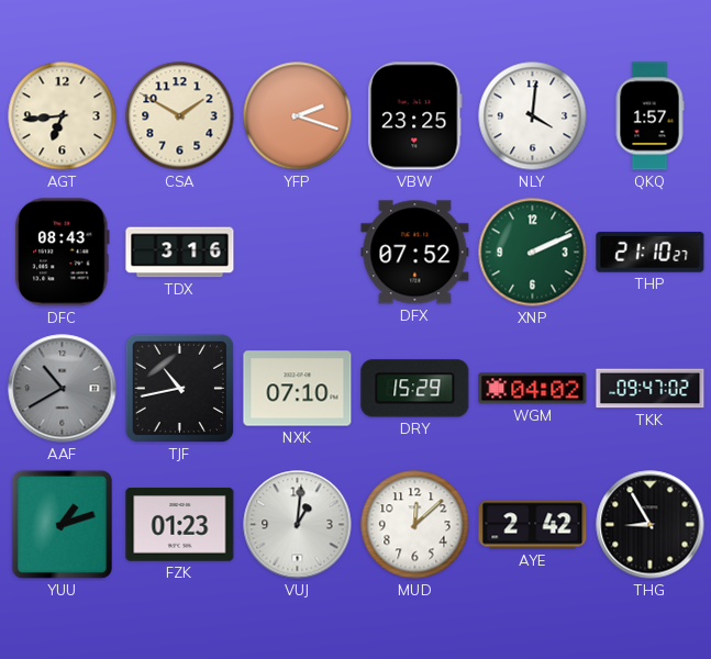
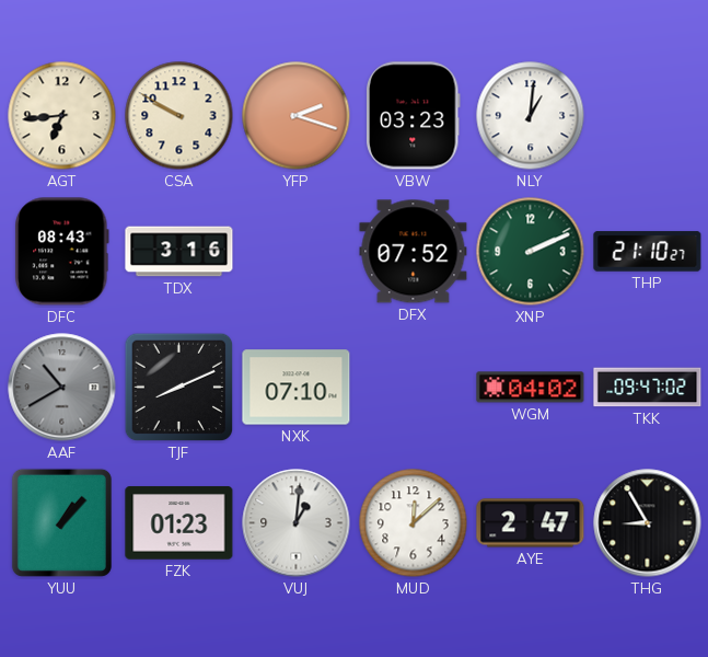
CSA: 1:50 -> 9:50 (179, 116)
VBW: 23:25 -> 03:23 (413, 116)
NLY: 4:01 -> 1:01 (531, 116)
QKQ: 1:57 -> none (649, 116)
TJF: 10:43 -> 8:11 (179, 388)
DRY: 15:29 -> none (415, 389)
YUU: 1:12 -> 1:07 (61, 522)
AYE: 2:42 -> 2:47 (531, 523)
